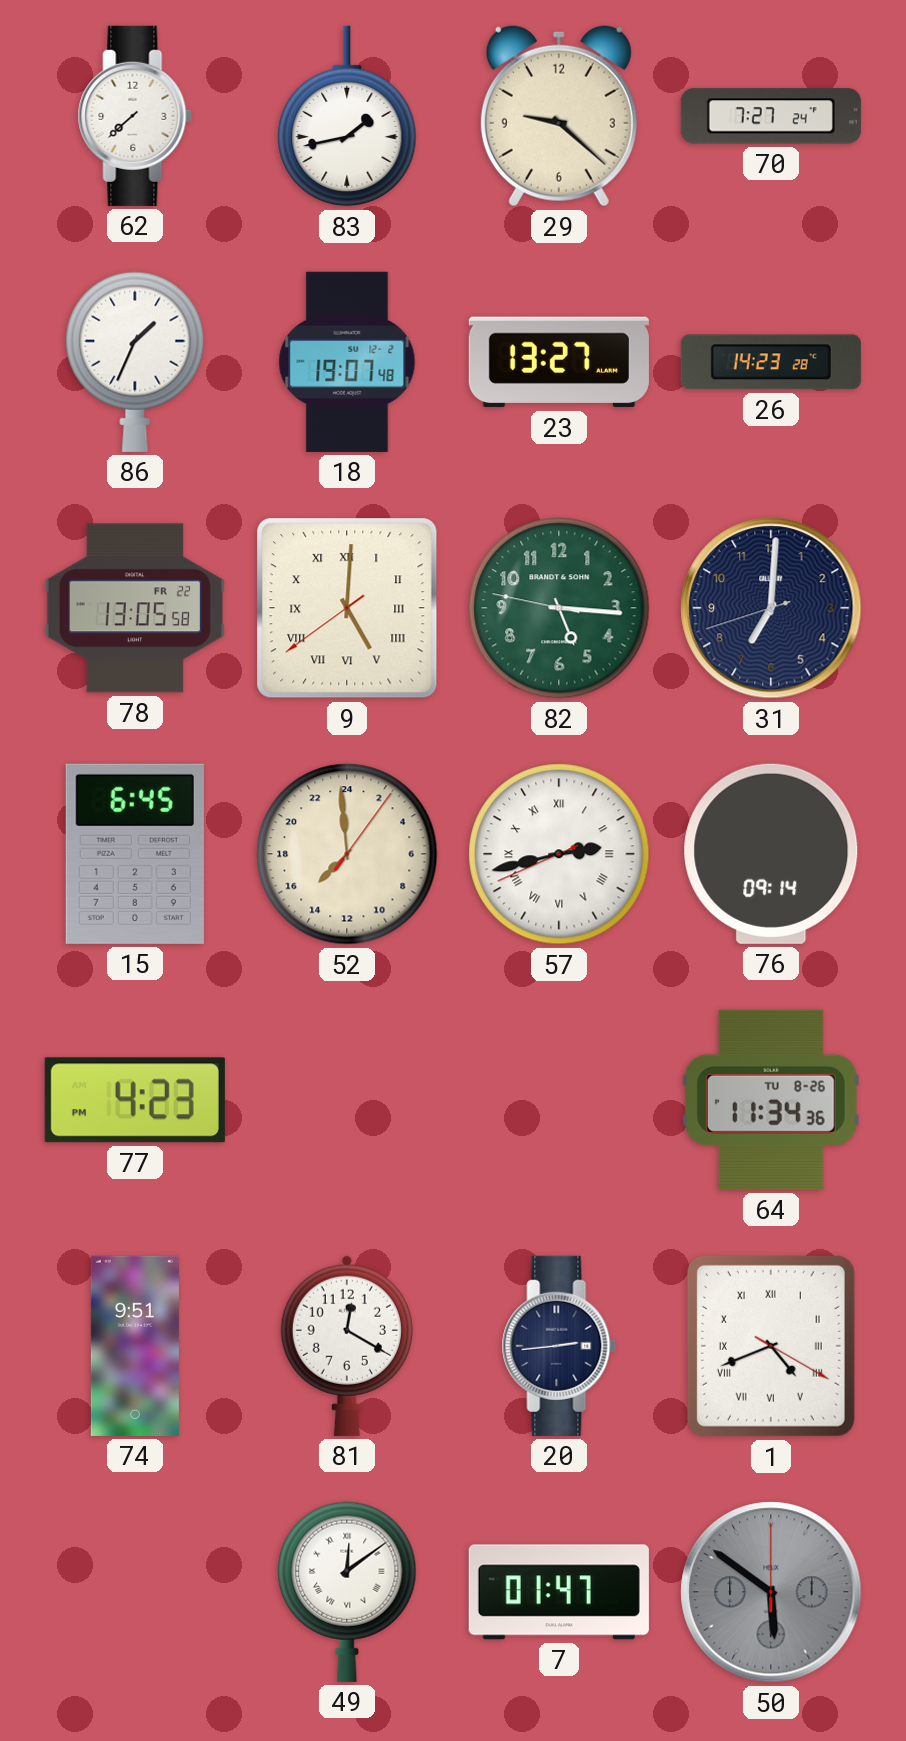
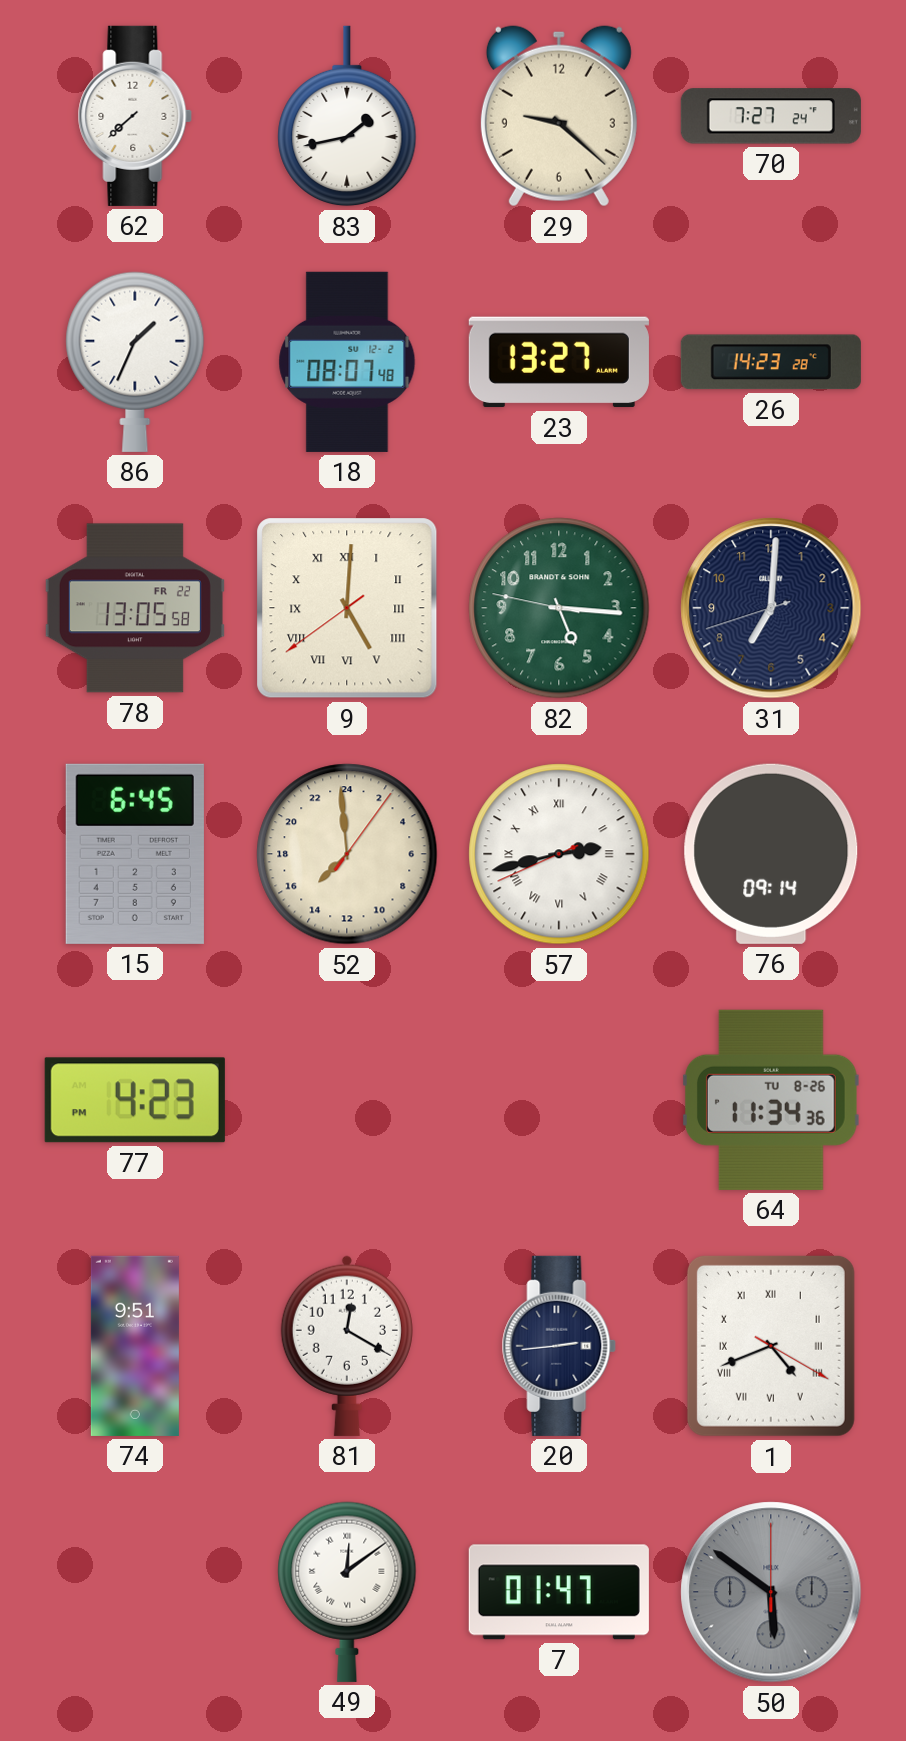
18: 19:07 -> 08:07 (347, 362)
